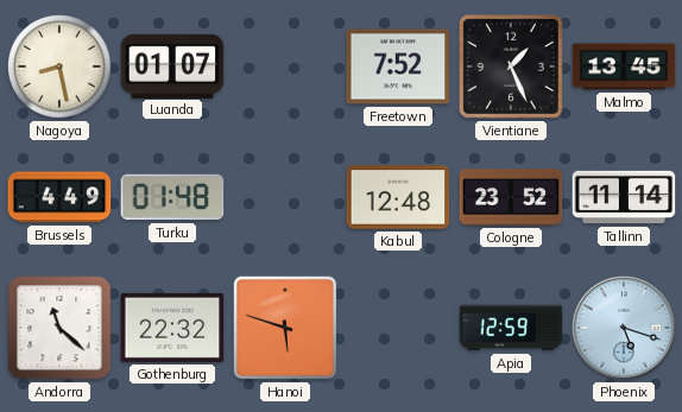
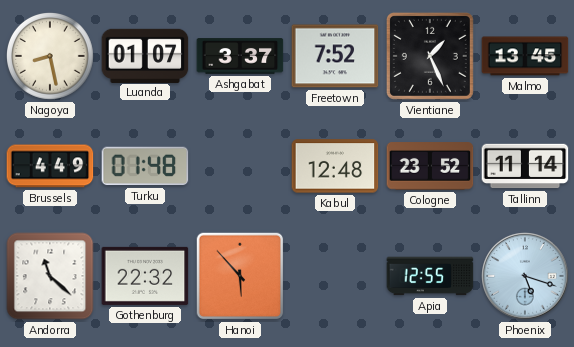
Ashgabat: none -> 3:37 (240, 56)
Hanoi: 5:48 -> 5:53 (240, 276)
Apia: 12:59 -> 12:55 (430, 276)
